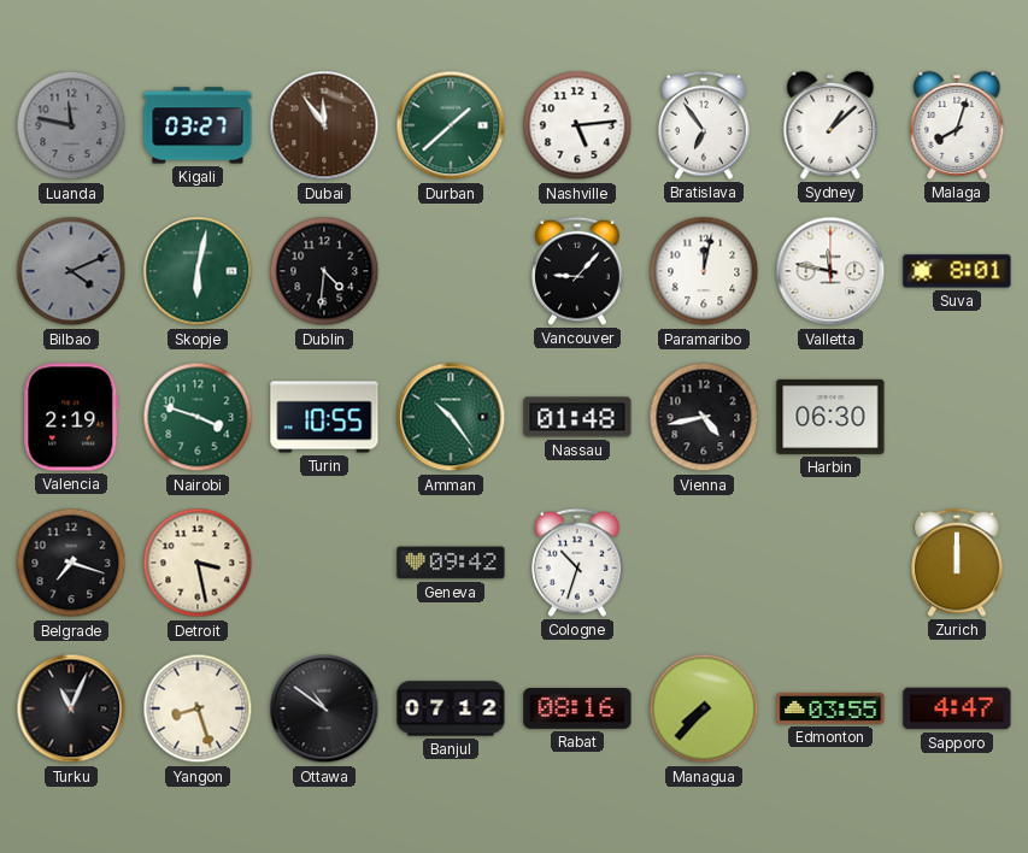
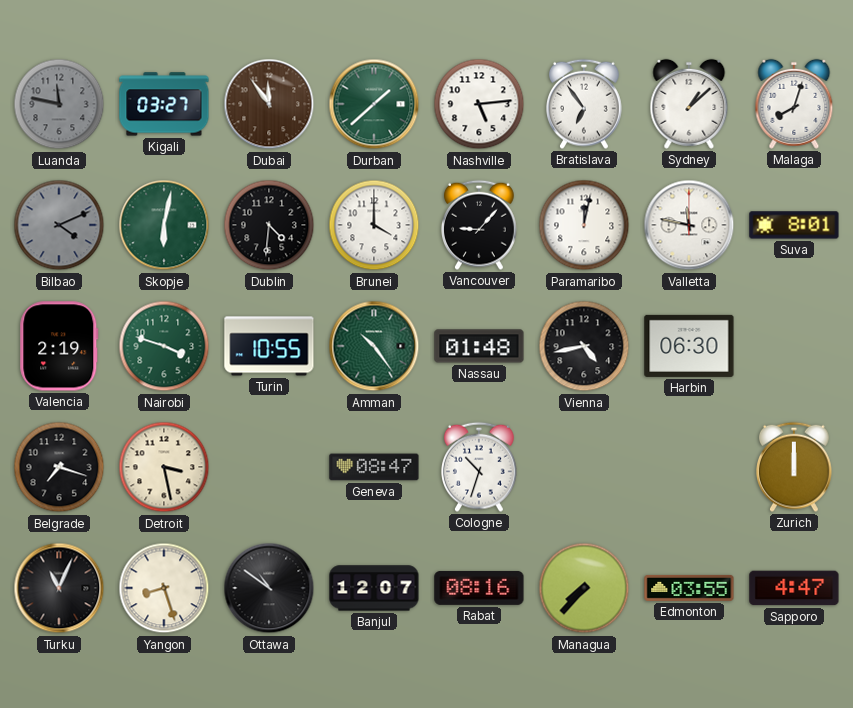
Brunei: none -> 4:00 (374, 225)
Geneva: 09:42 -> 08:47 (374, 467)
Banjul: 07:12 -> 12:07 (374, 588)
